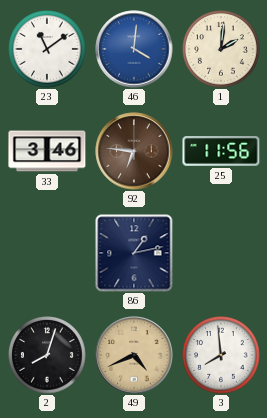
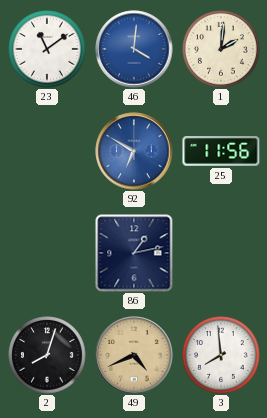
33: 3:46 -> none (47, 151)
92: 6:46 -> 6:50 (134, 151)
92 dial: brown -> blue (134, 151)
